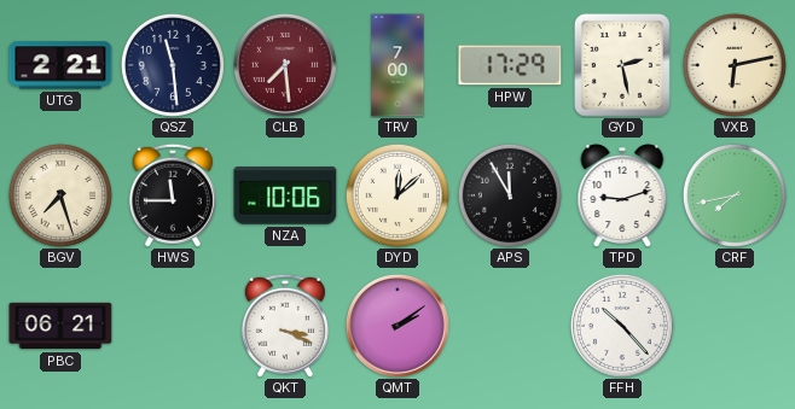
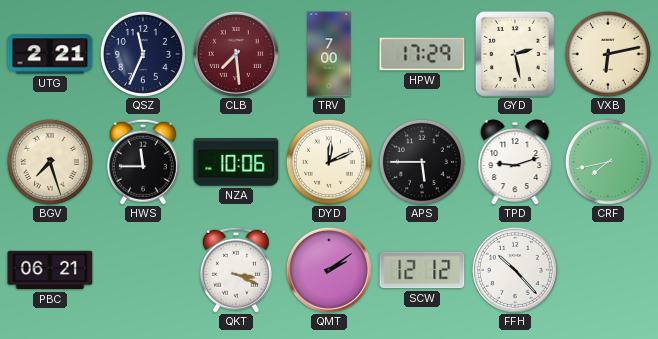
QSZ: 11:29 -> 11:34 (143, 54)
DYD: 12:08 -> 12:11 (329, 162)
APS: 11:55 -> 5:45 (422, 162)
SCW: none -> 12:12 (422, 270)
